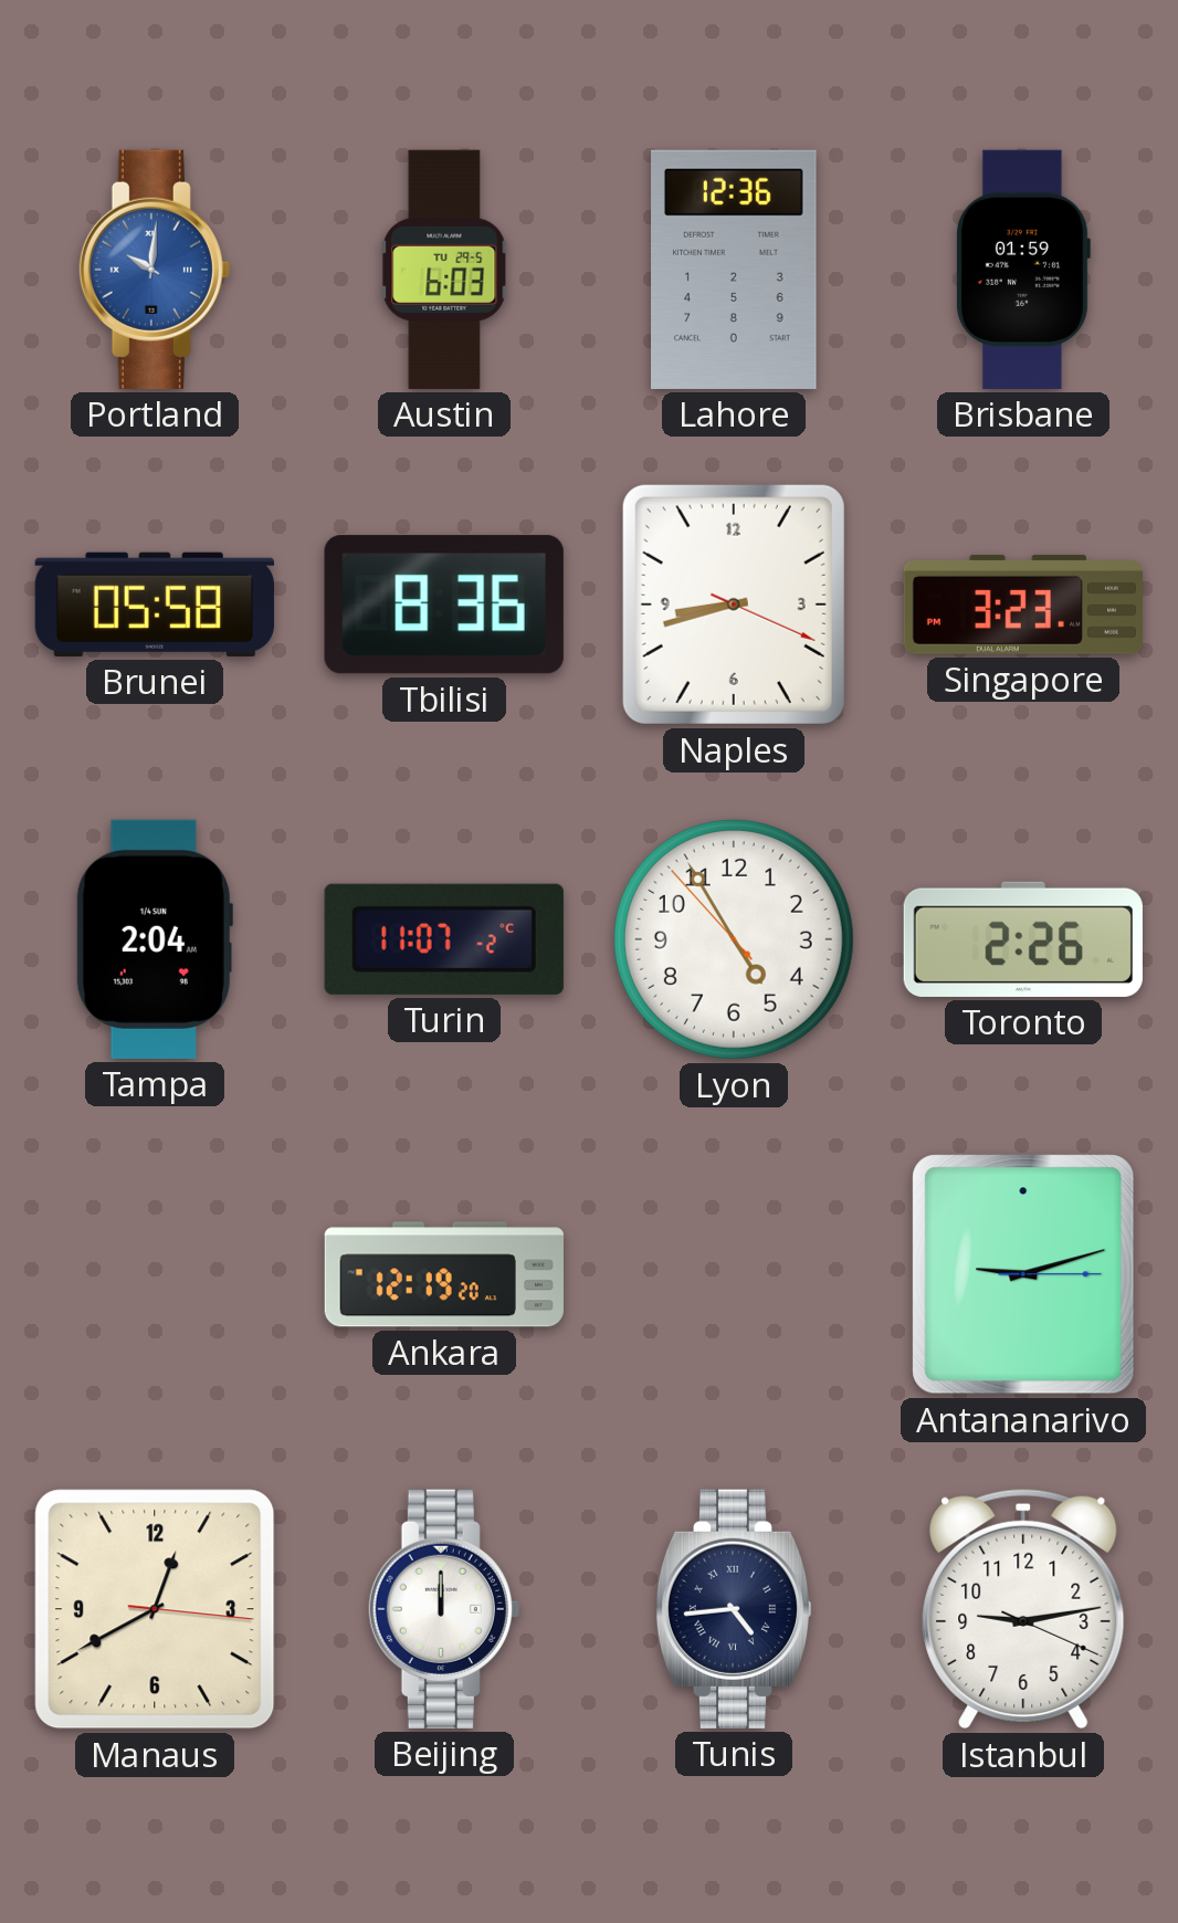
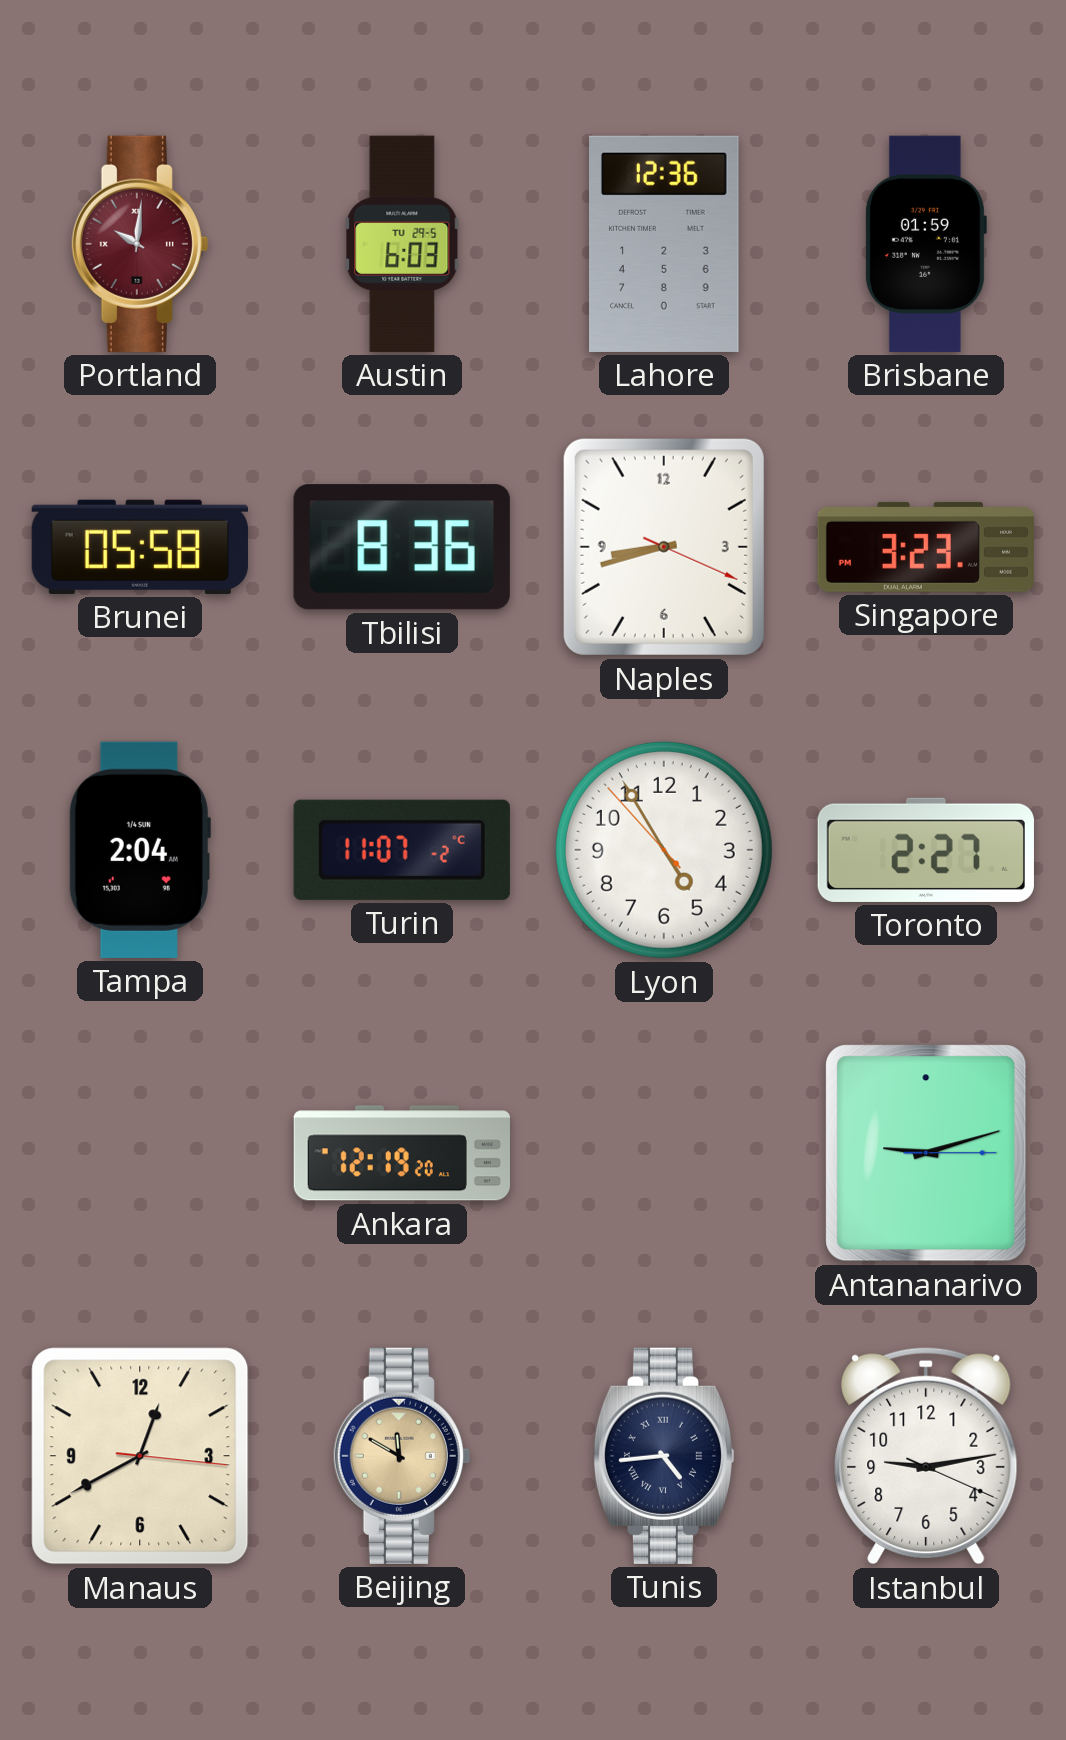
Portland dial: blue -> burgundy (140, 244)
Toronto: 2:26 -> 2:27 (926, 850)
Beijing: 12:00 -> 11:50 (402, 1456)
Beijing dial: white -> champagne (402, 1456)
